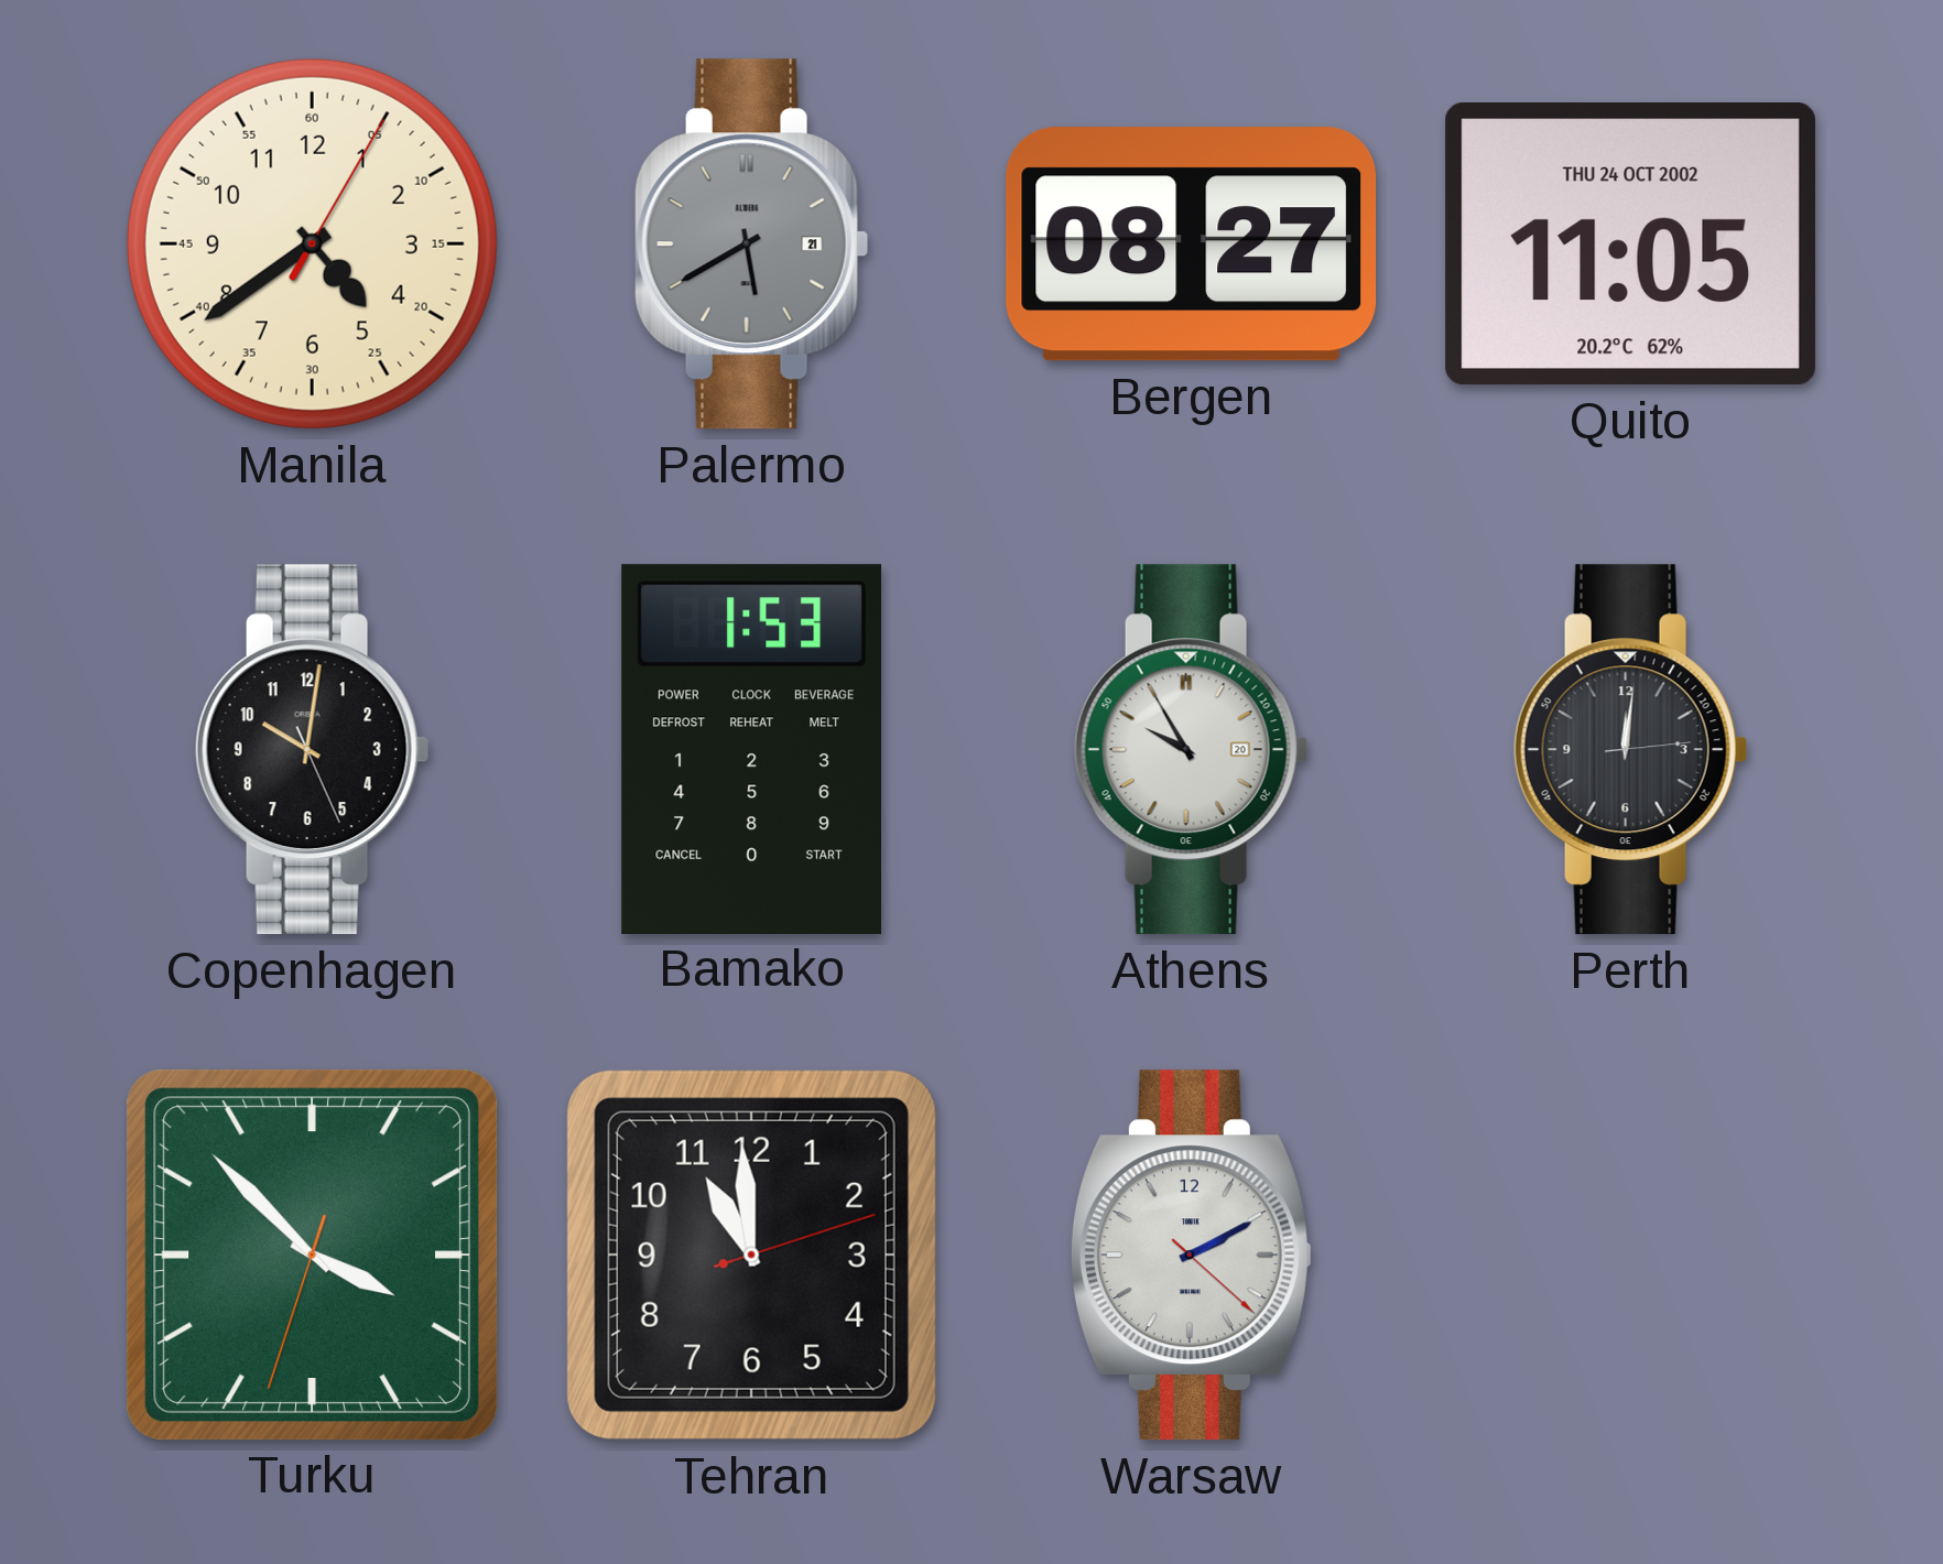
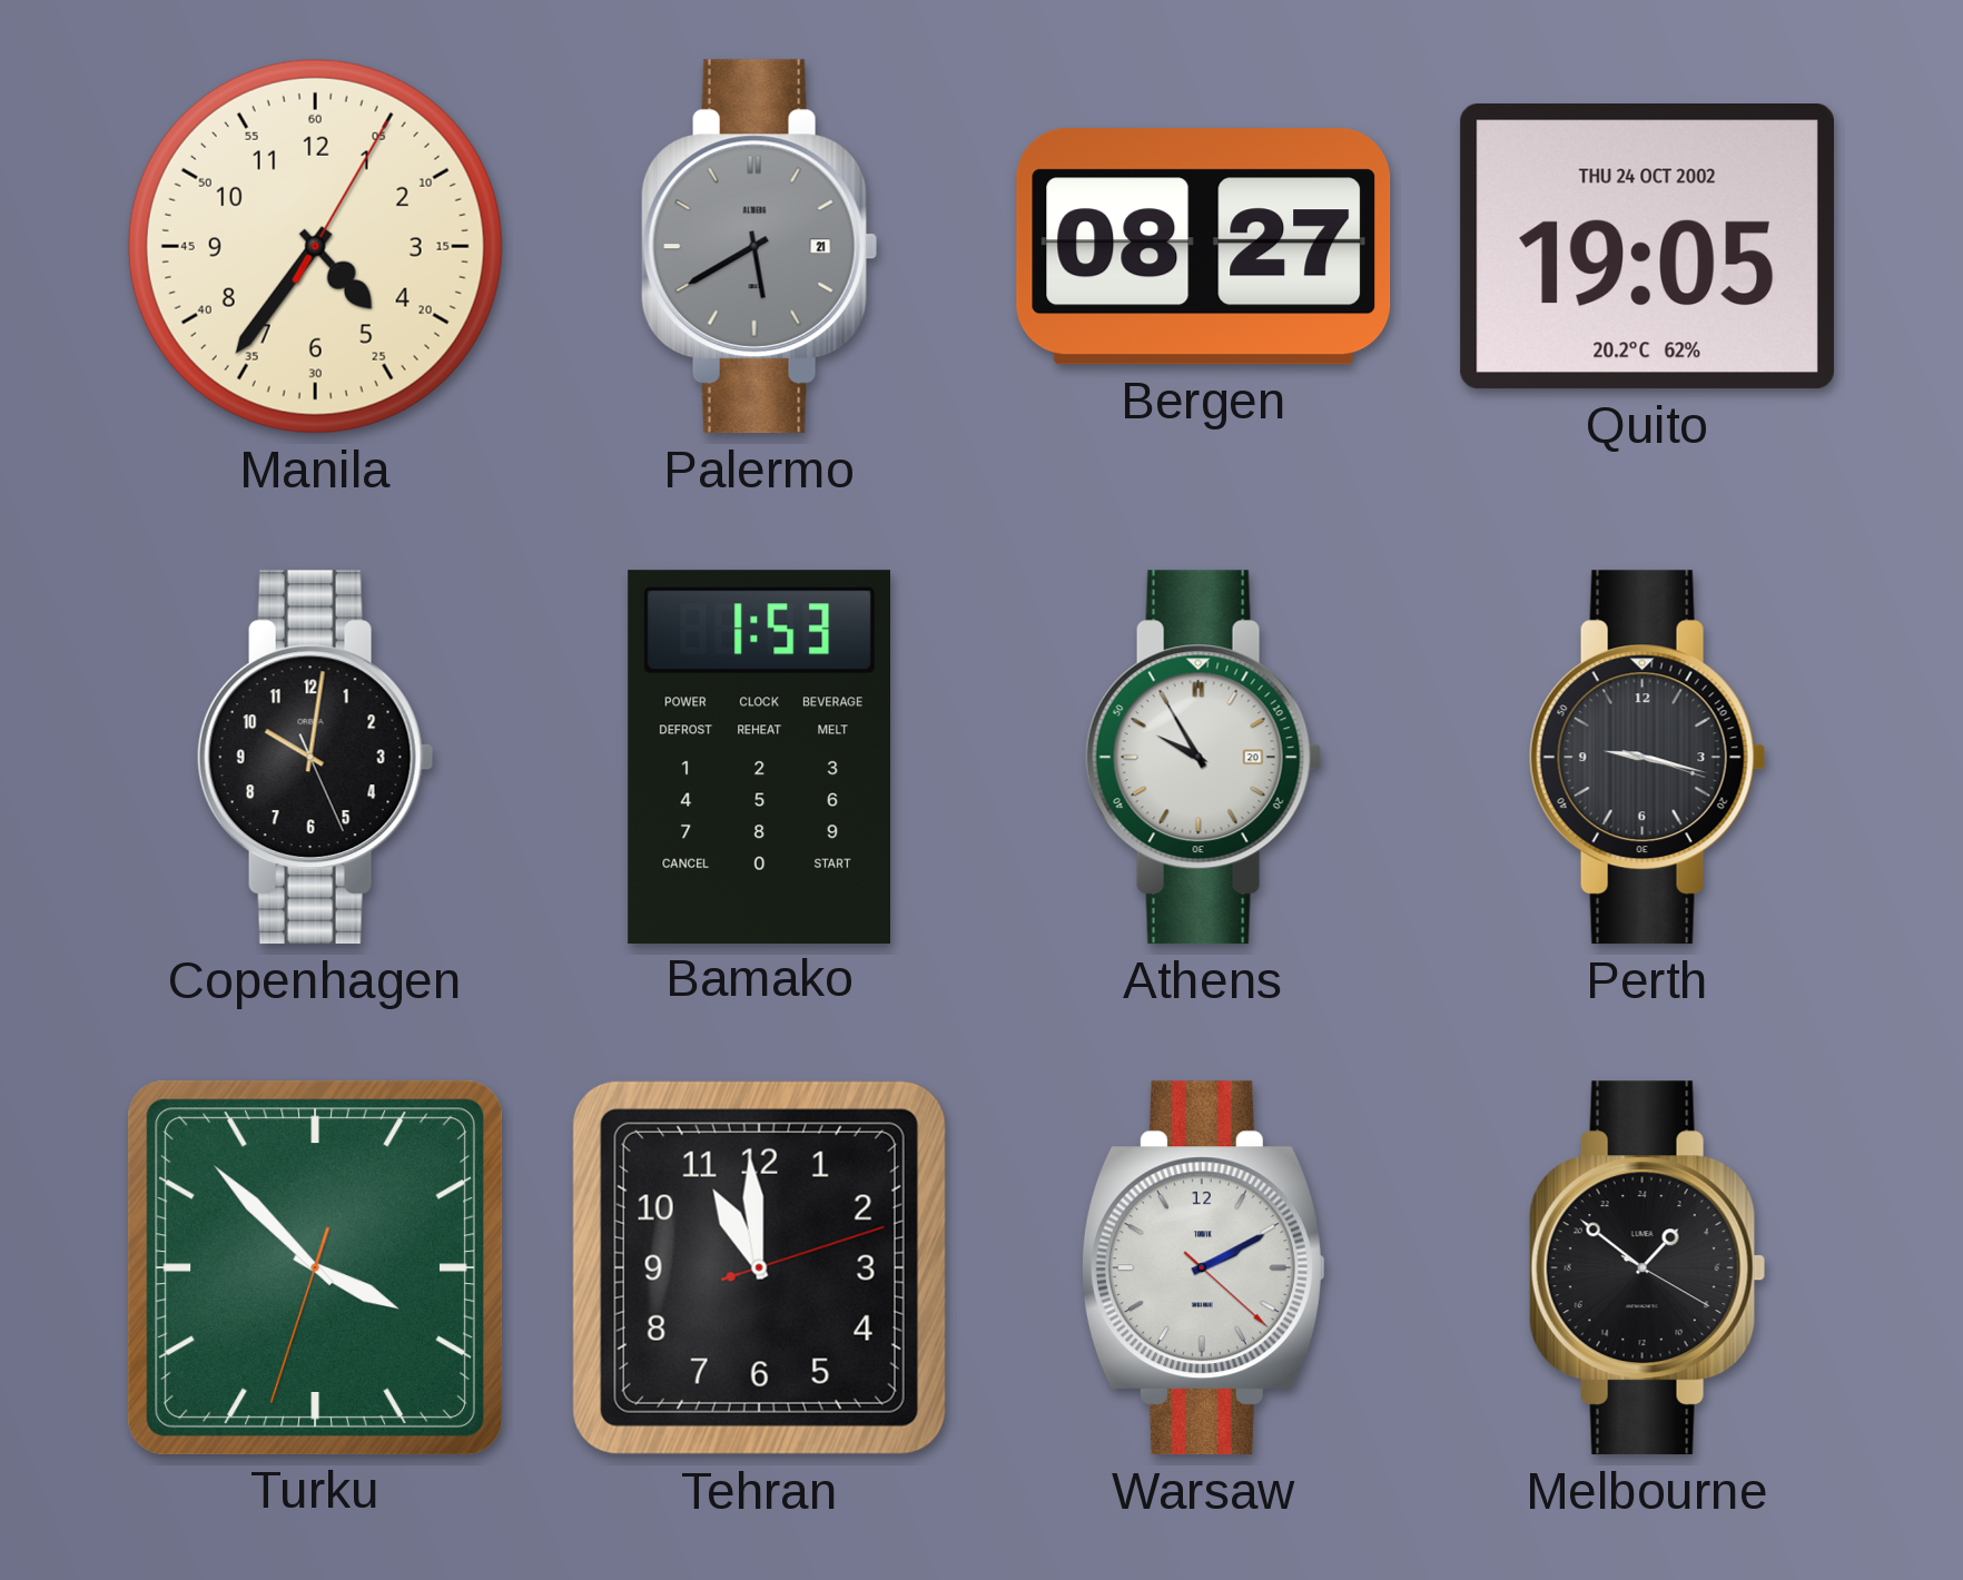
Manila: 4:39 -> 4:36 (315, 246)
Quito: 11:05 -> 19:05 (1647, 247)
Perth: 12:01 -> 9:17 (1647, 758)
Melbourne: none -> 2:51 (1647, 1268)
